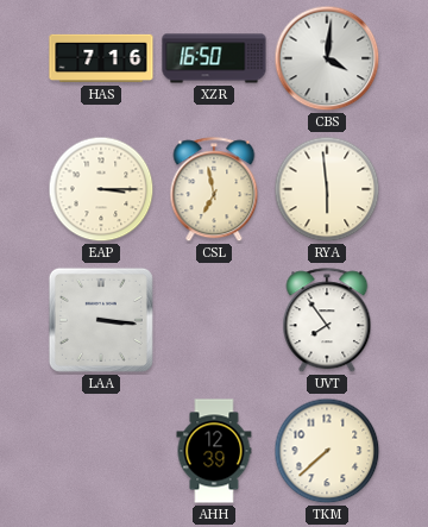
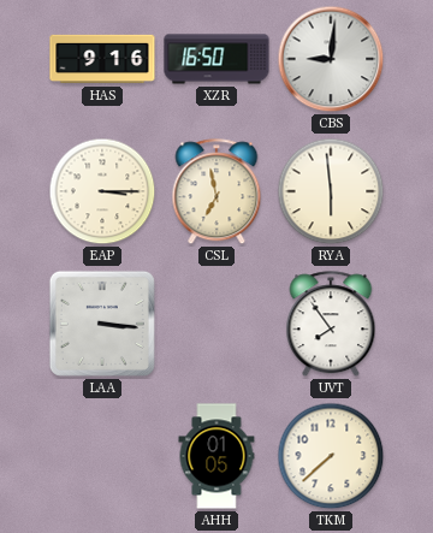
HAS: 7:16 -> 9:16 (102, 59)
CBS: 4:01 -> 9:01 (331, 59)
AHH: 12:39 -> 01:05 (216, 456)
